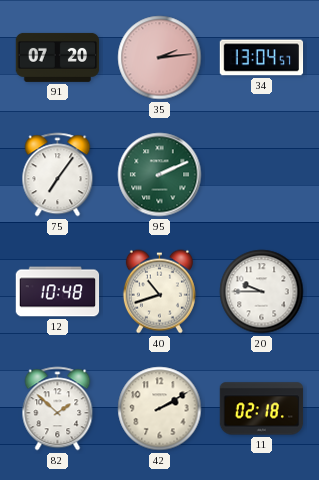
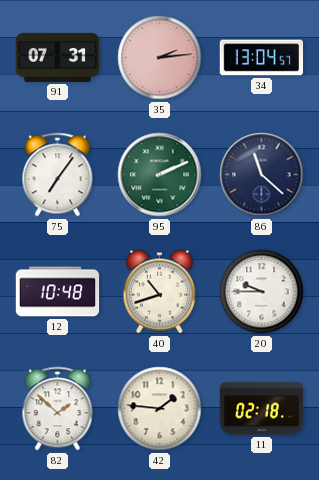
91: 07:20 -> 07:31 (58, 57)
86: none -> 11:22 (262, 175)
42: 2:10 -> 1:46 (160, 409)
